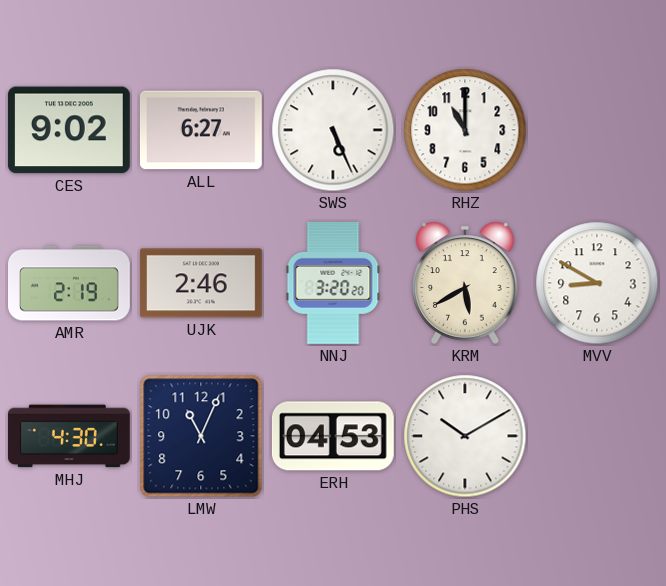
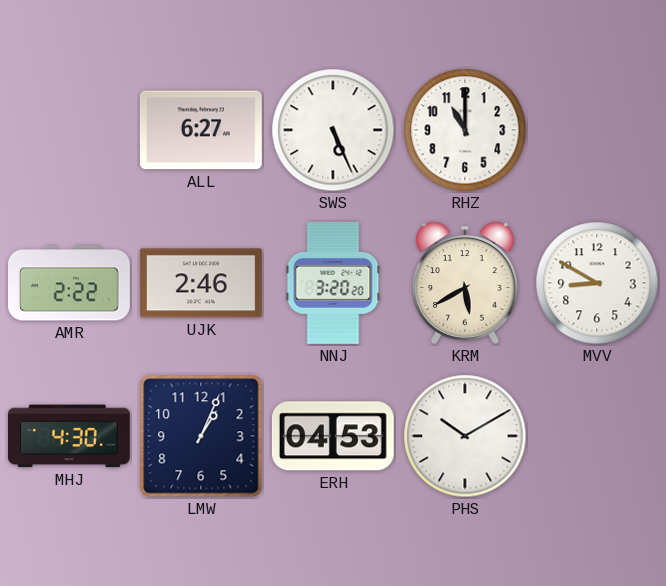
CES: 9:02 -> none (69, 130)
AMR: 2:19 -> 2:22 (70, 283)
LMW: 11:04 -> 1:04 (201, 436)
